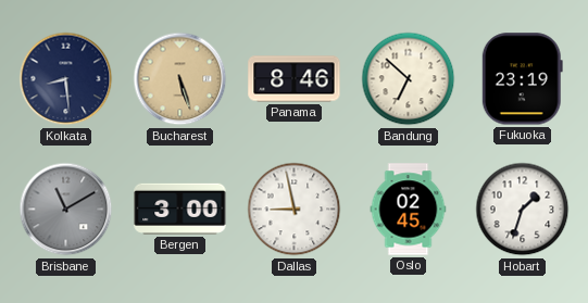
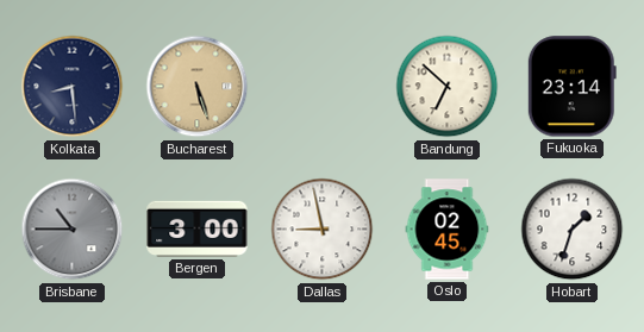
Panama: 8:46 -> none (295, 79)
Fukuoka: 23:19 -> 23:14 (571, 87)
Brisbane: 11:10 -> 10:45 (73, 230)
